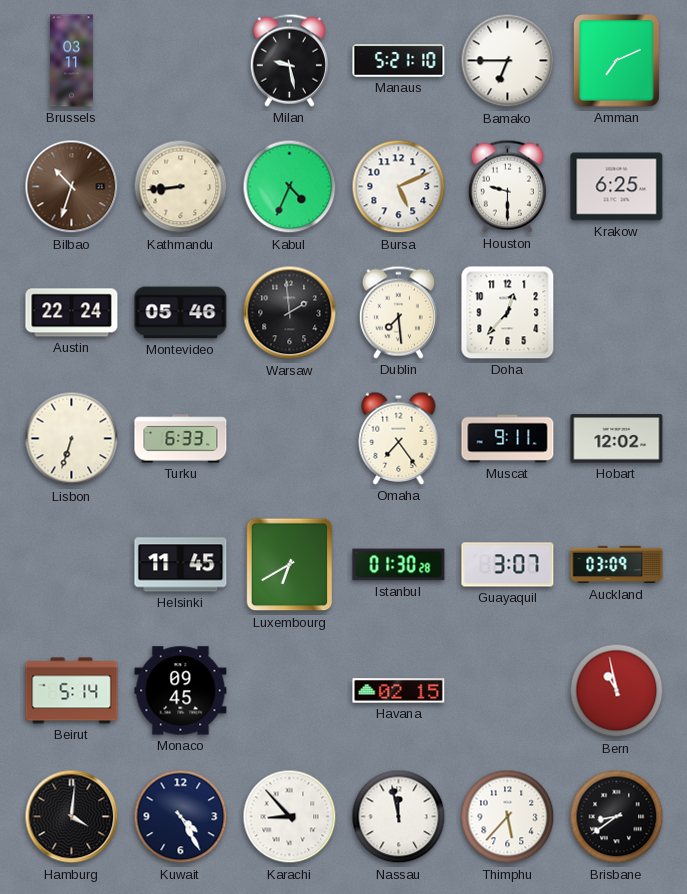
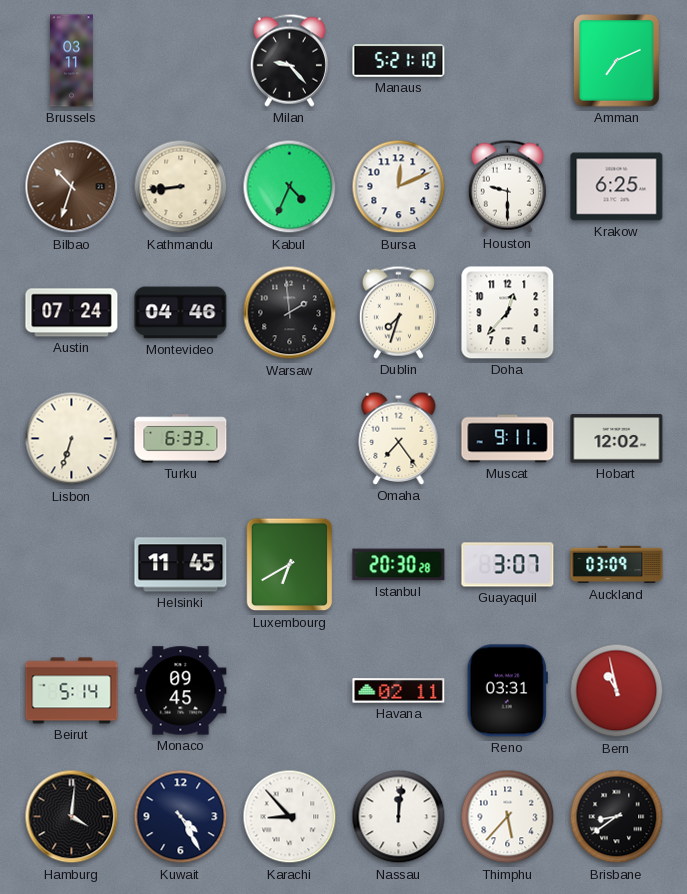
Milan: 9:28 -> 9:23 (289, 60)
Bamako: 6:45 -> none (508, 61)
Bursa: 5:11 -> 12:11 (399, 187)
Austin: 22:24 -> 07:24 (72, 313)
Montevideo: 05:46 -> 04:46 (181, 313)
Dublin: 7:29 -> 7:33 (398, 312)
Istanbul: 01:30 -> 20:30 (399, 565)
Havana: 02:15 -> 02:11 (399, 691)
Reno: none -> 03:31 (507, 691)
Nassau: 11:58 -> 12:01 (399, 817)
